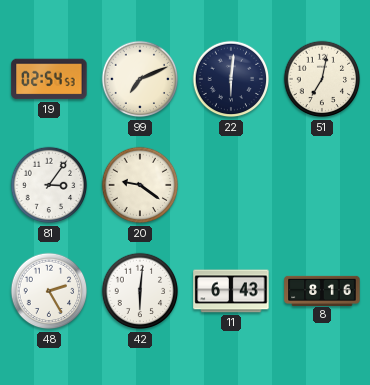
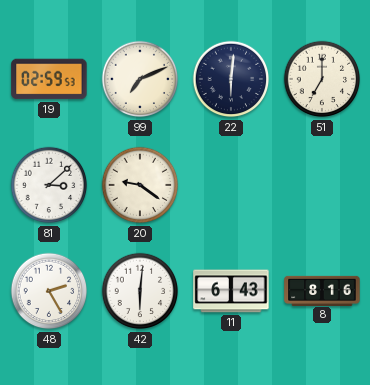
19: 02:54 -> 02:59 (49, 79)
51: 7:02 -> 7:00 (322, 79)
81: 3:06 -> 3:08 (49, 185)
